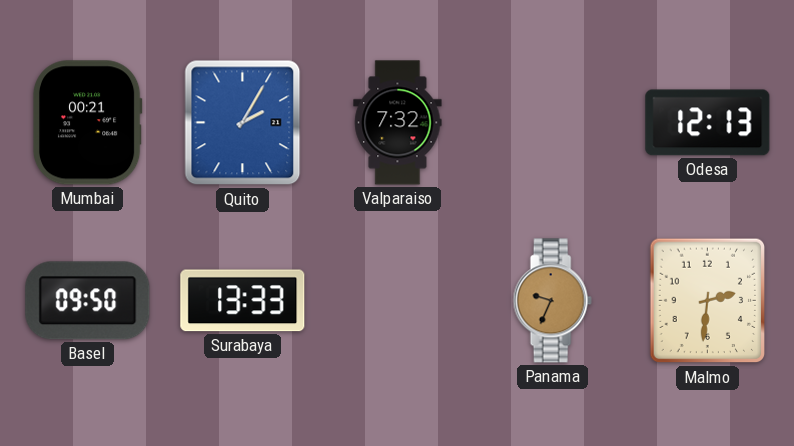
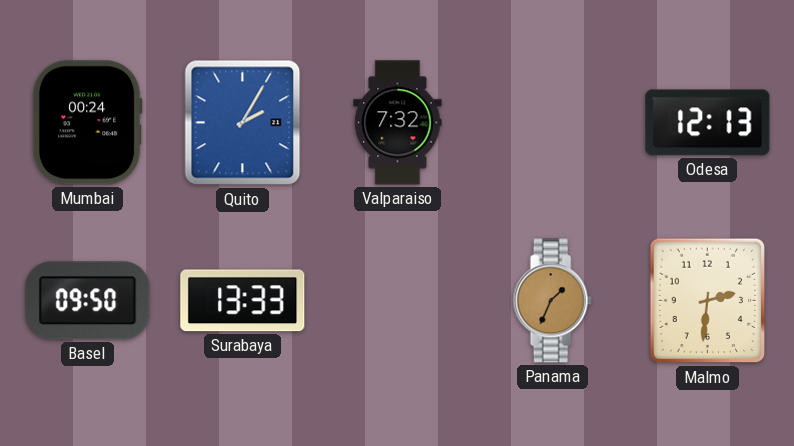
Mumbai: 00:21 -> 00:24 (87, 123)
Panama: 9:34 -> 1:34 (552, 301)
